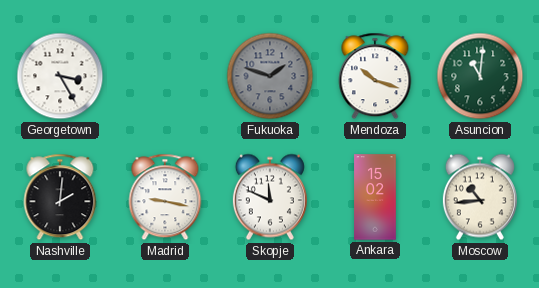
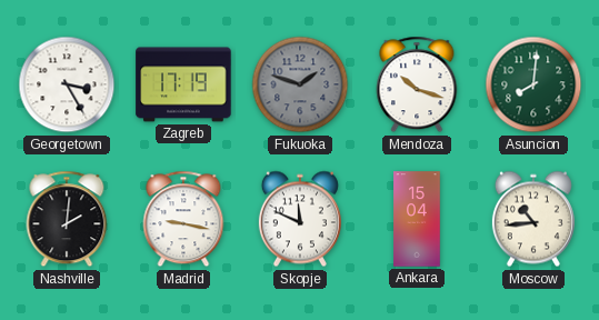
Zagreb: none -> 17:19 (183, 84)
Asuncion: 11:01 -> 8:01 (533, 84)
Ankara: 15:02 -> 15:04 (417, 219)
